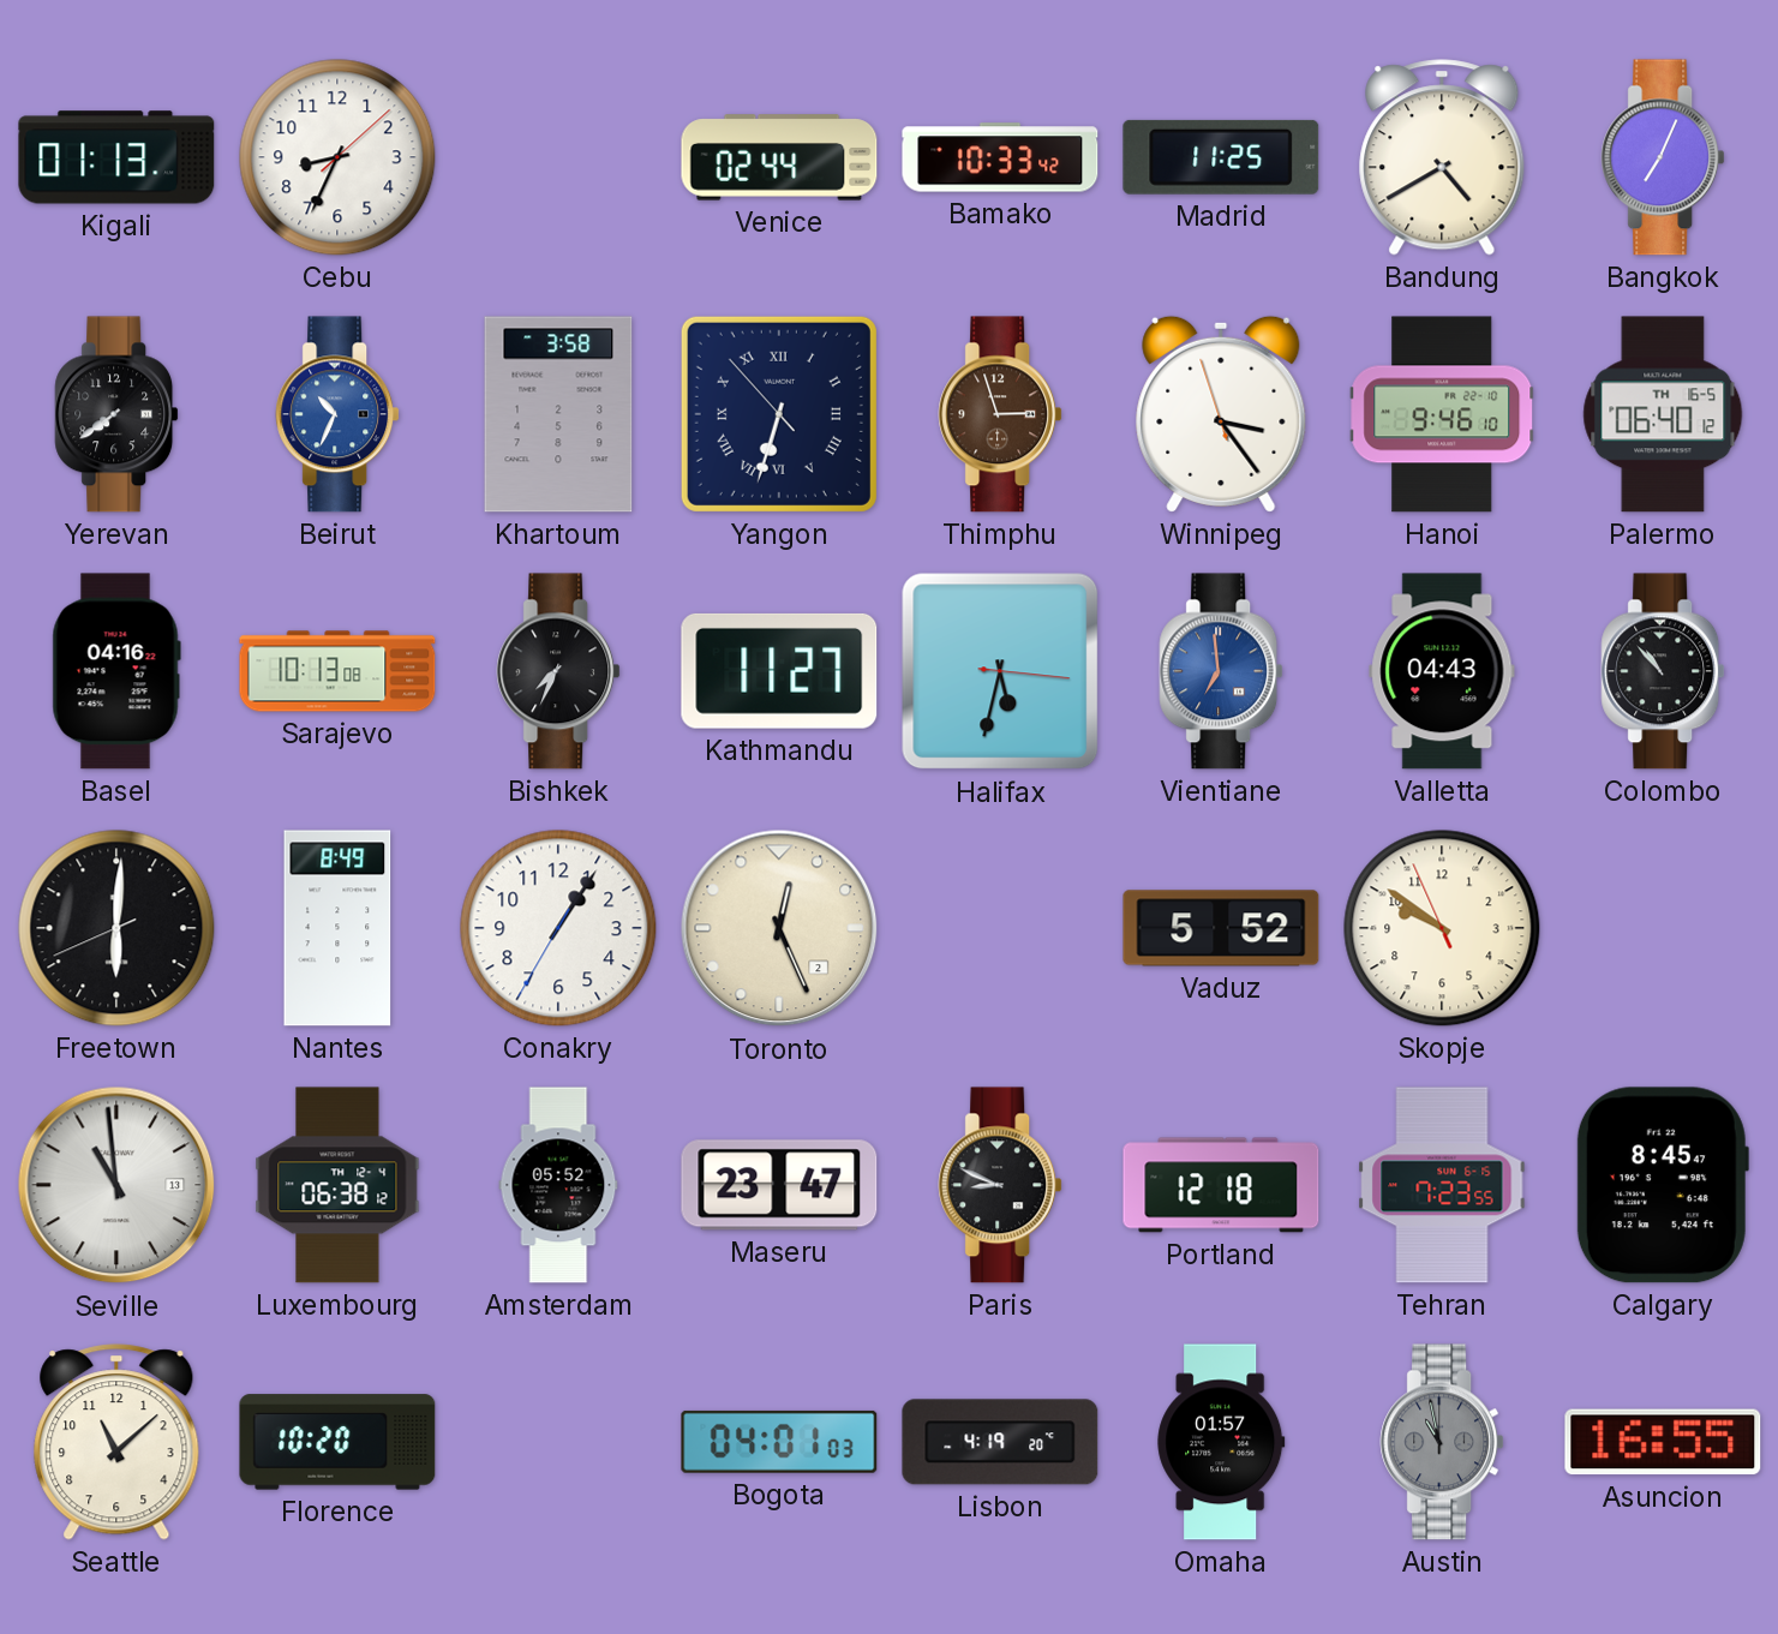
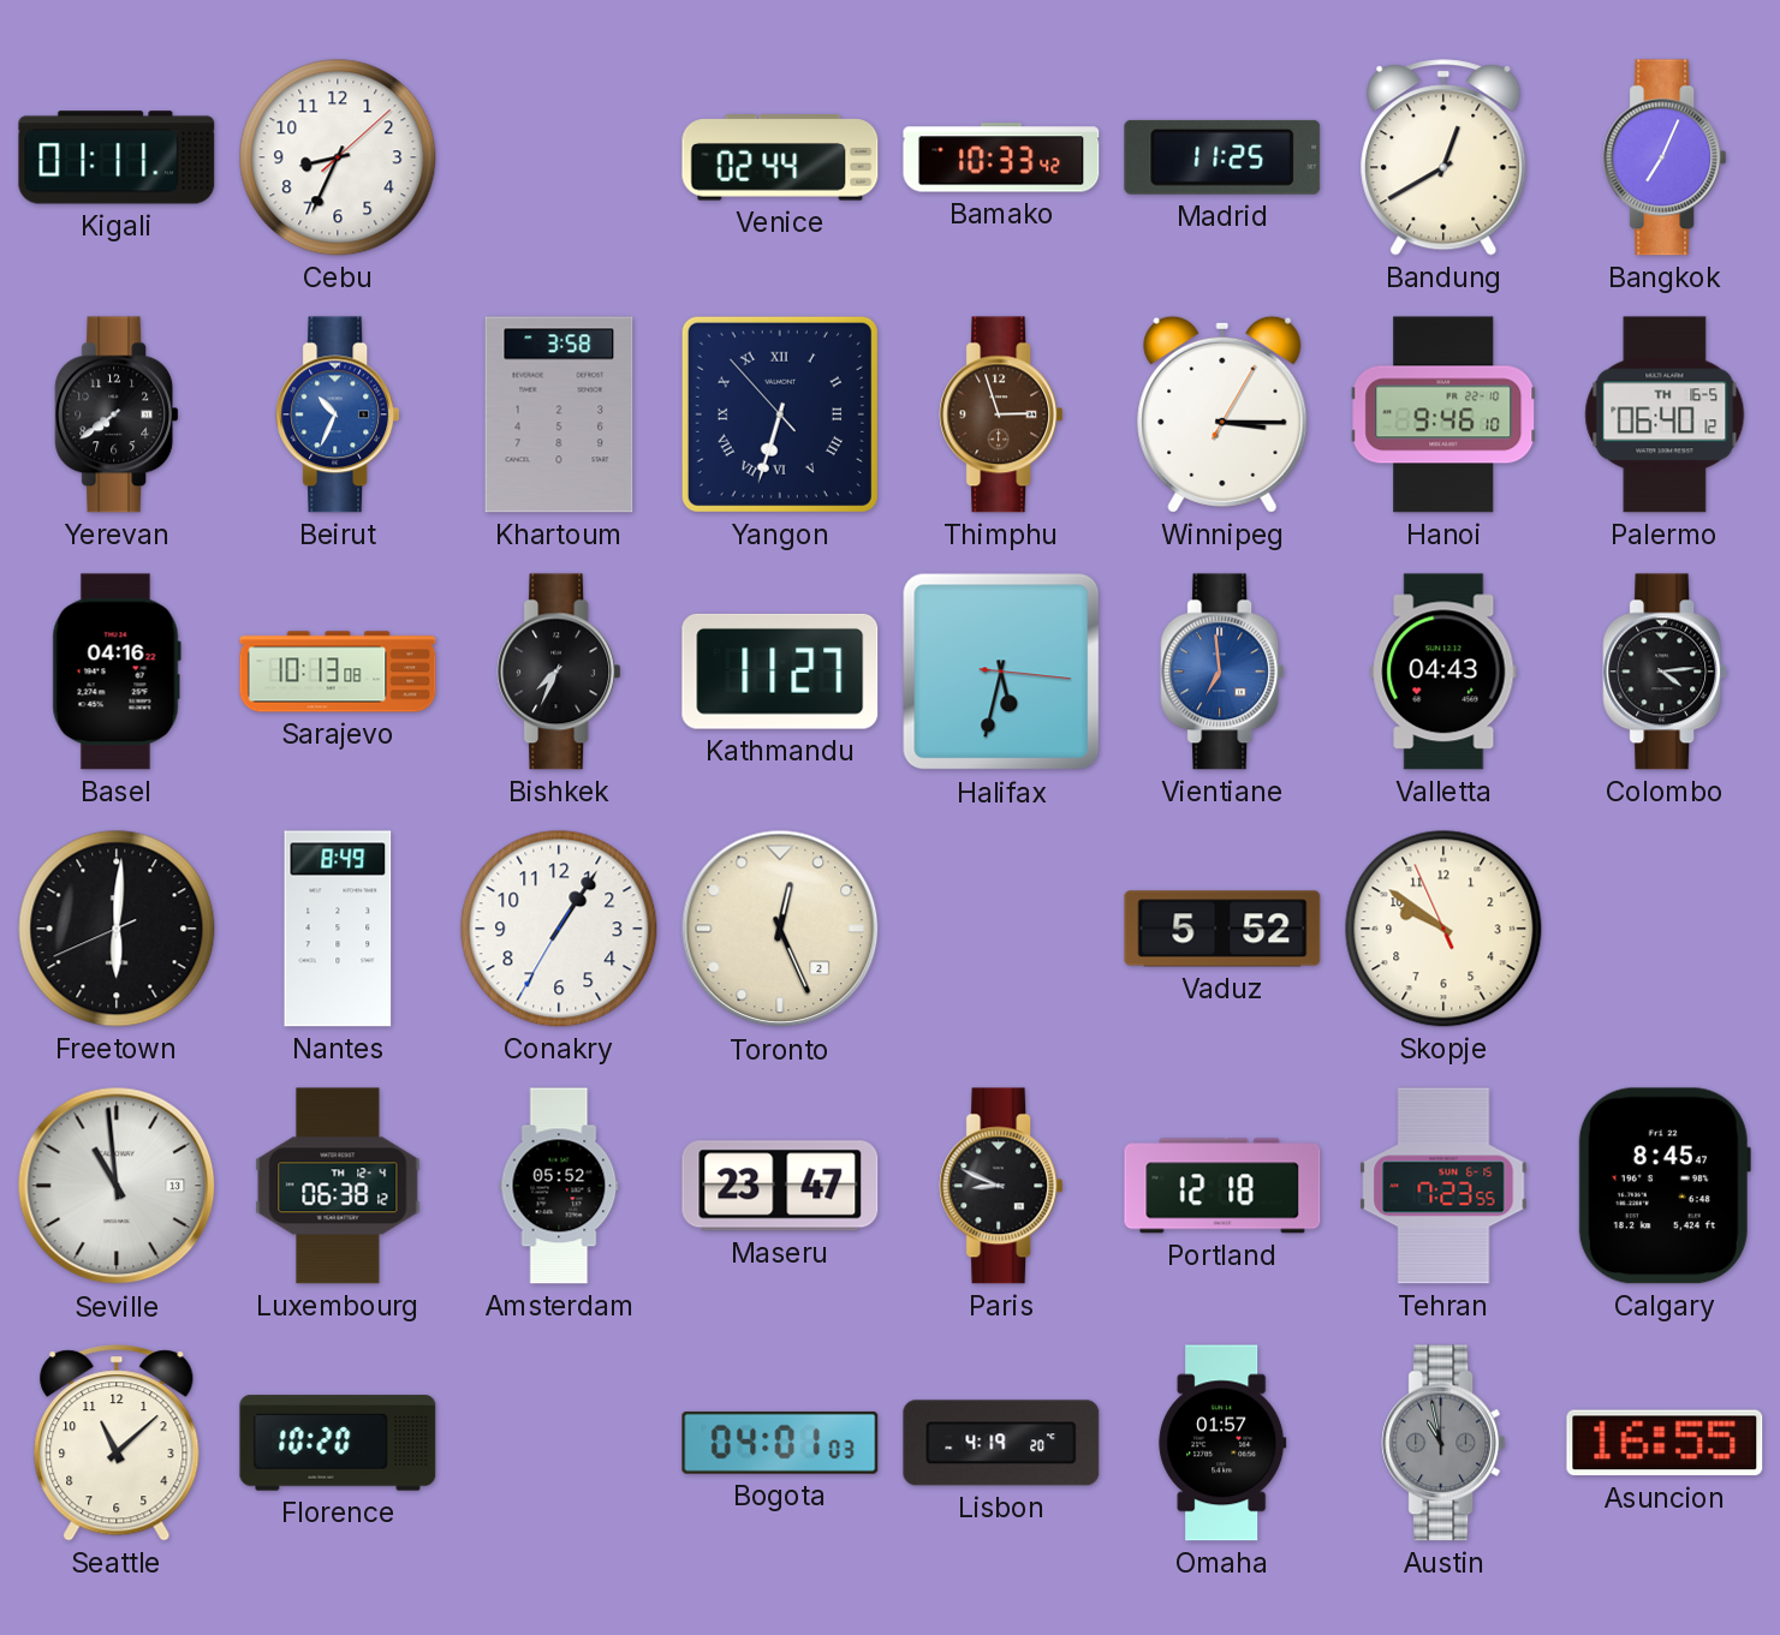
Kigali: 01:13 -> 01:11 (117, 157)
Bandung: 4:40 -> 12:40 (1443, 157)
Winnipeg: 3:23 -> 3:15 (1222, 414)
Colombo: 10:53 -> 4:14 (1665, 672)
